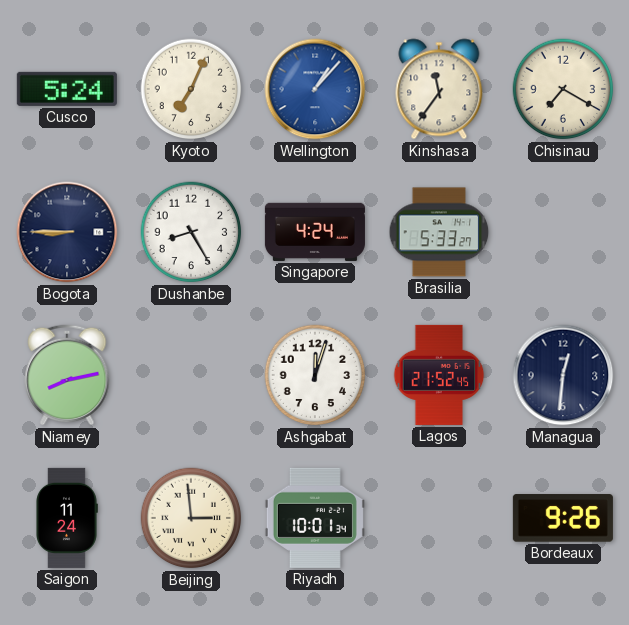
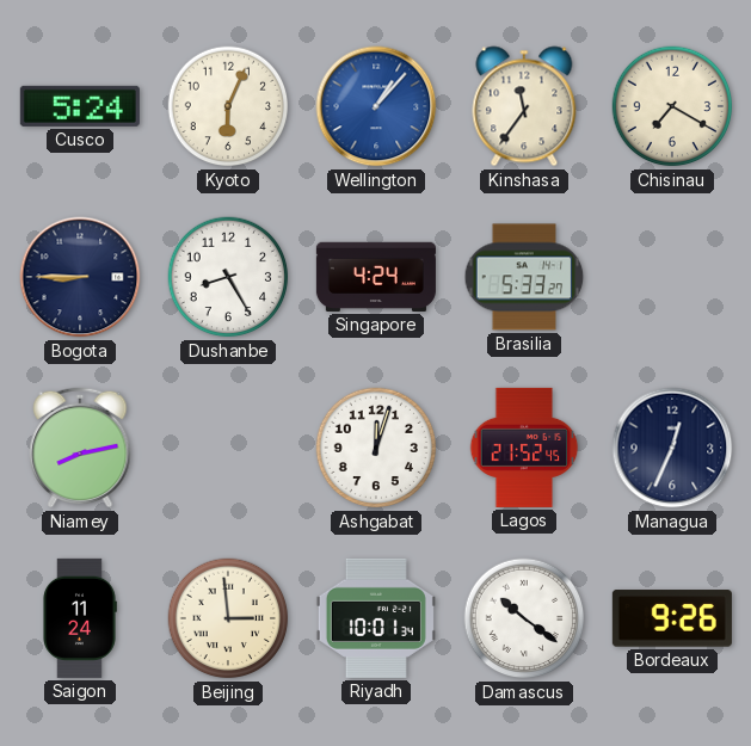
Kyoto: 7:04 -> 6:04 (228, 106)
Managua: 12:31 -> 12:34 (672, 448)
Damascus: none -> 10:21 (524, 618)
